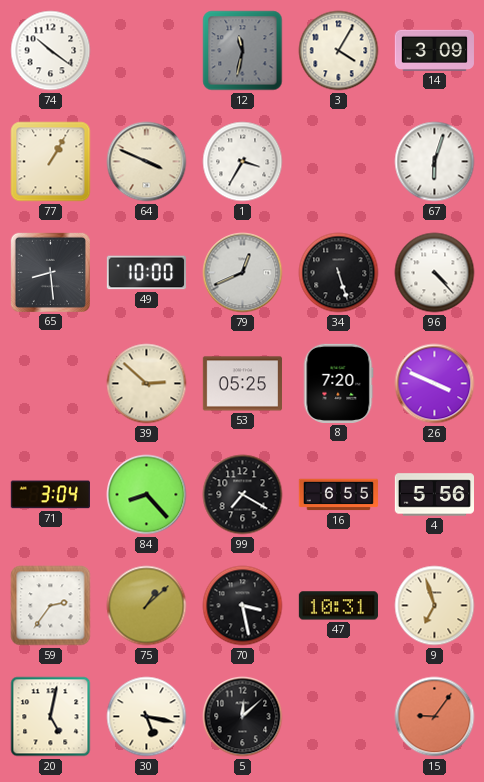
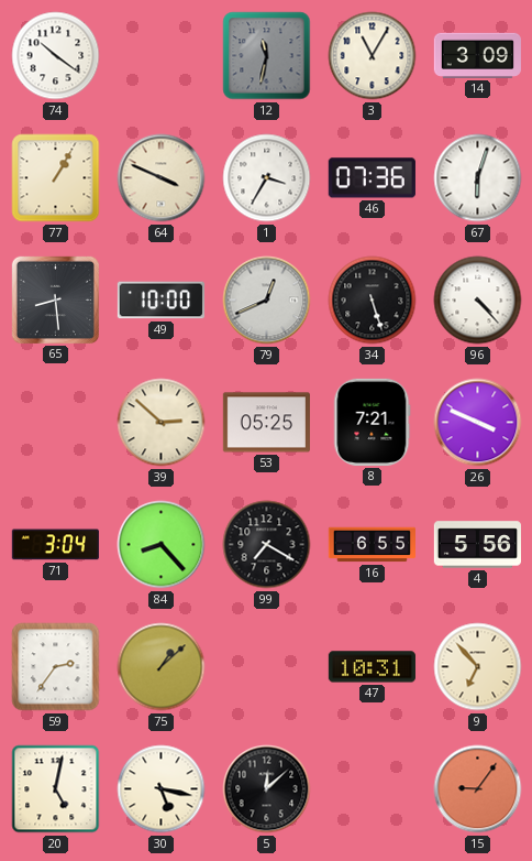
3: 4:05 -> 11:05 (373, 56)
46: none -> 07:36 (372, 178)
8: 7:20 -> 7:21 (372, 422)
70: 3:28 -> none (243, 606)
9: 6:57 -> 6:53 (478, 667)
